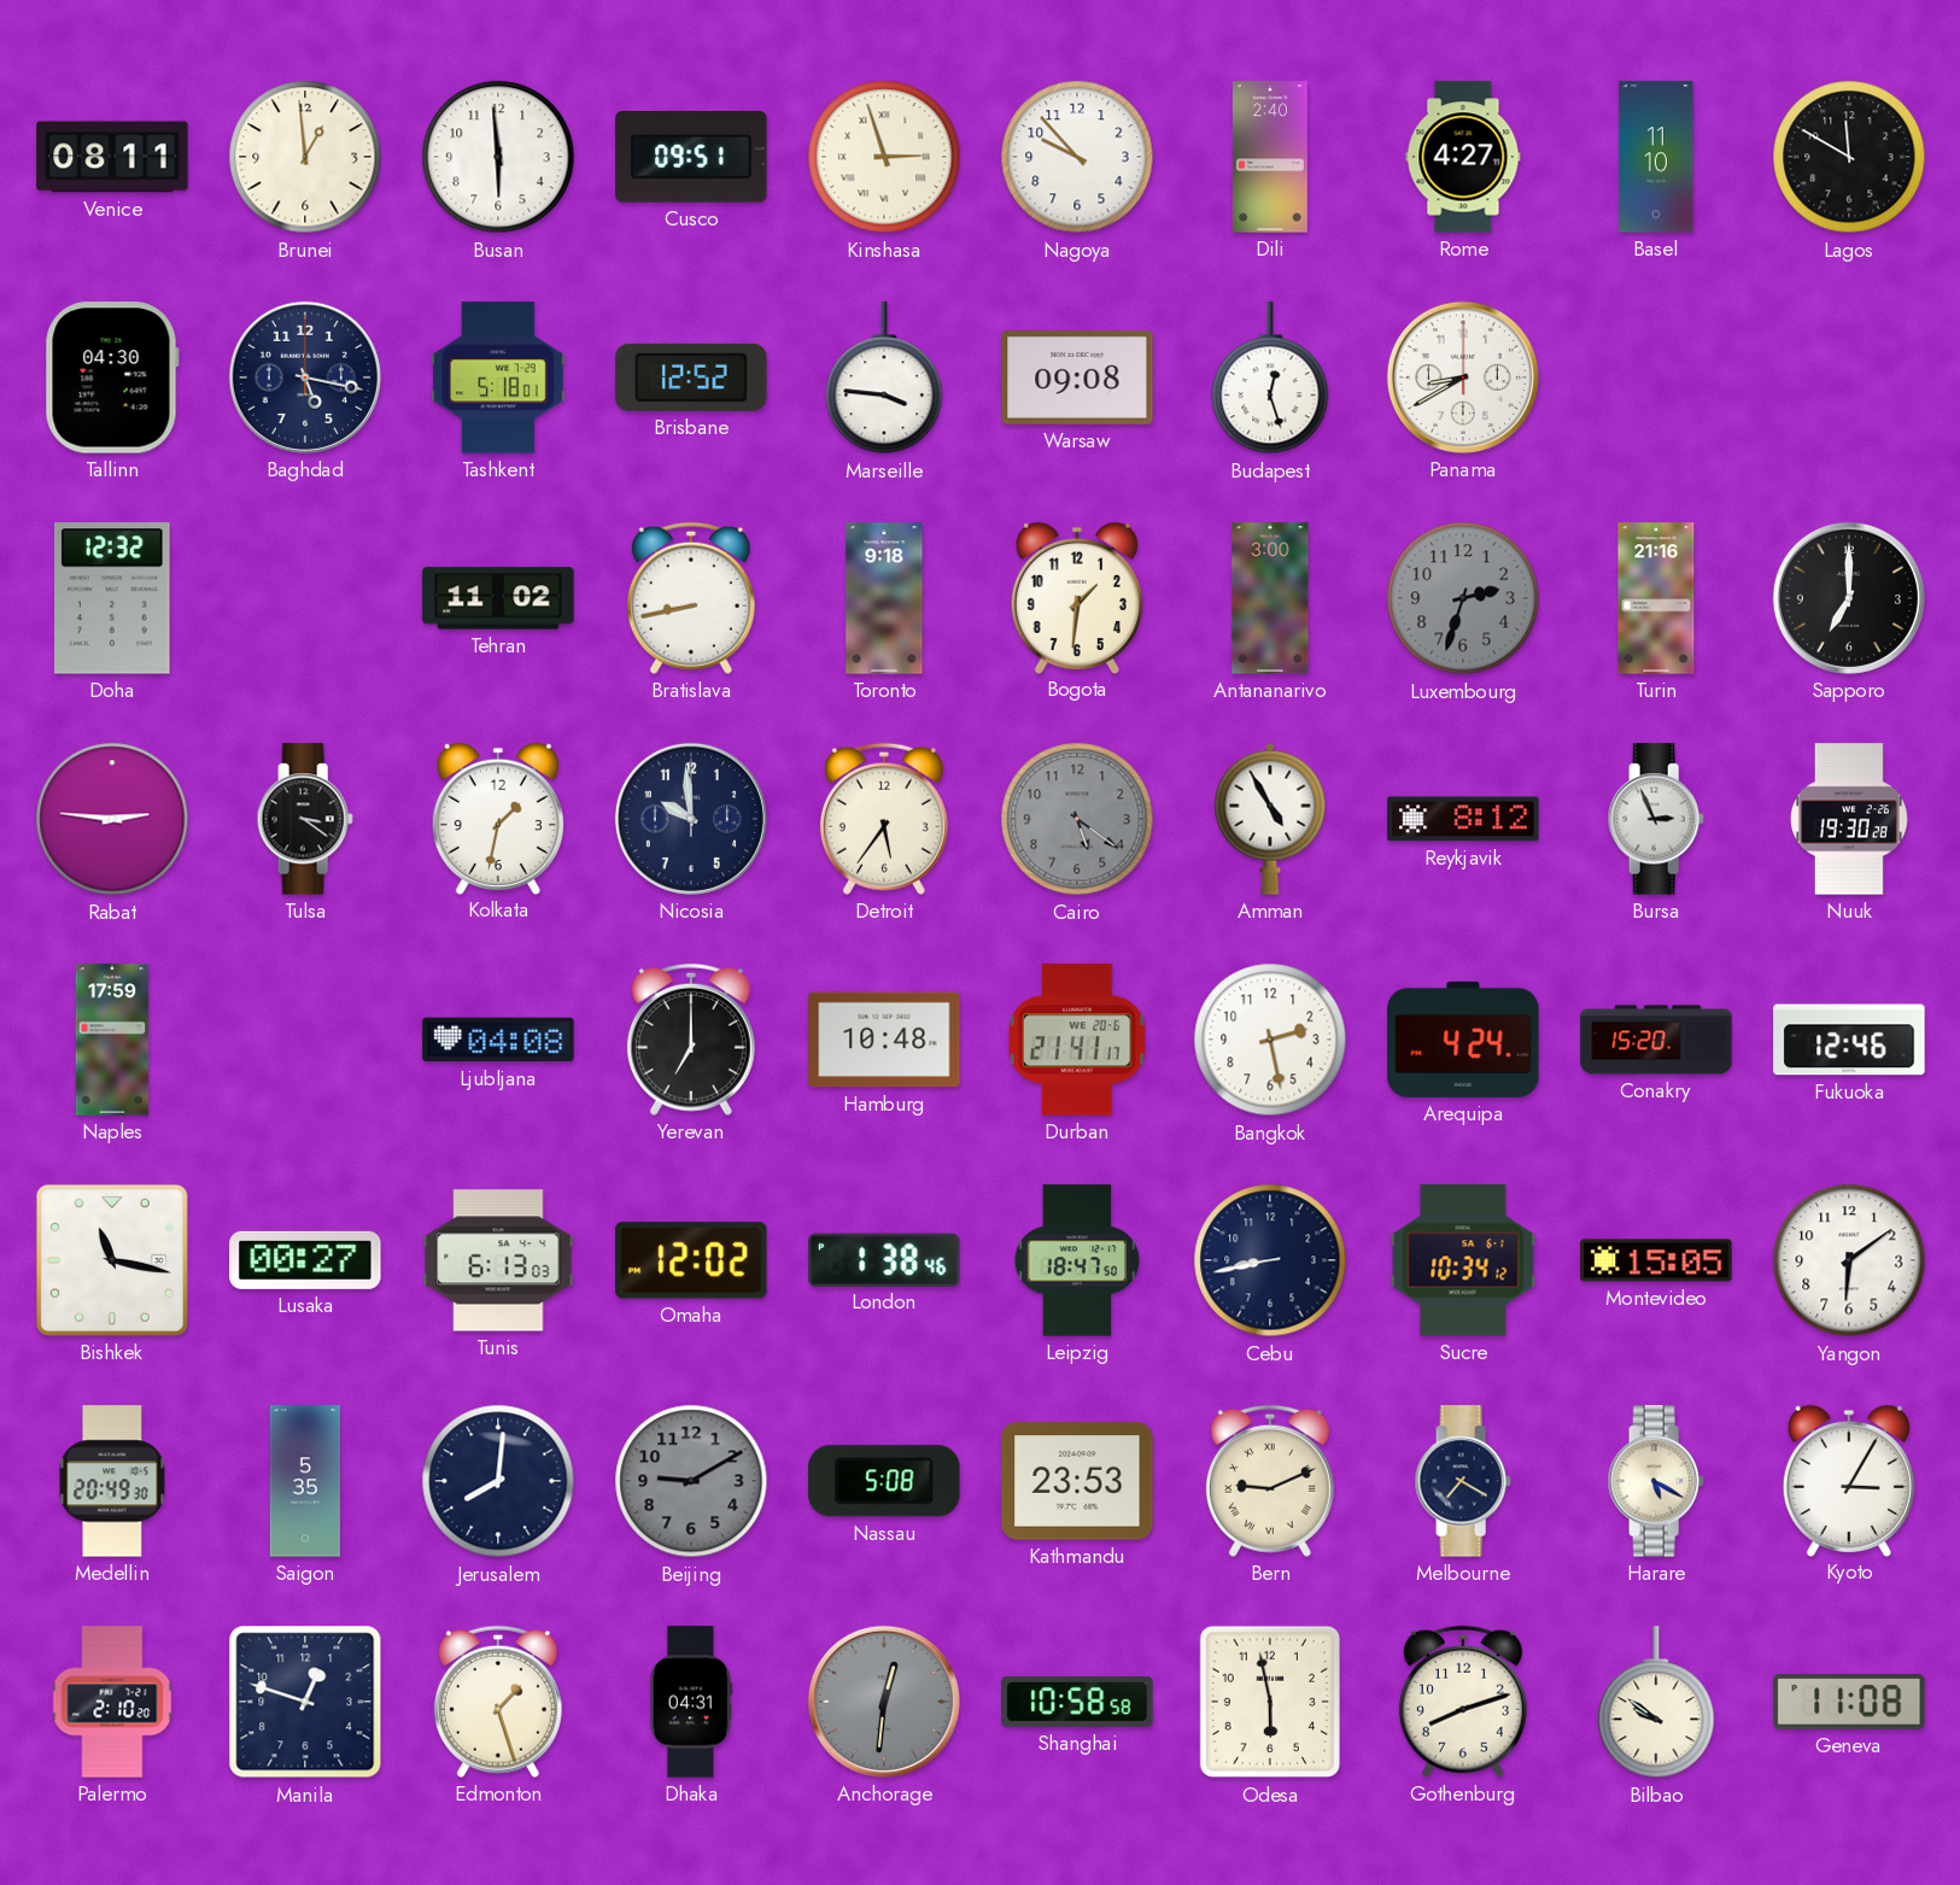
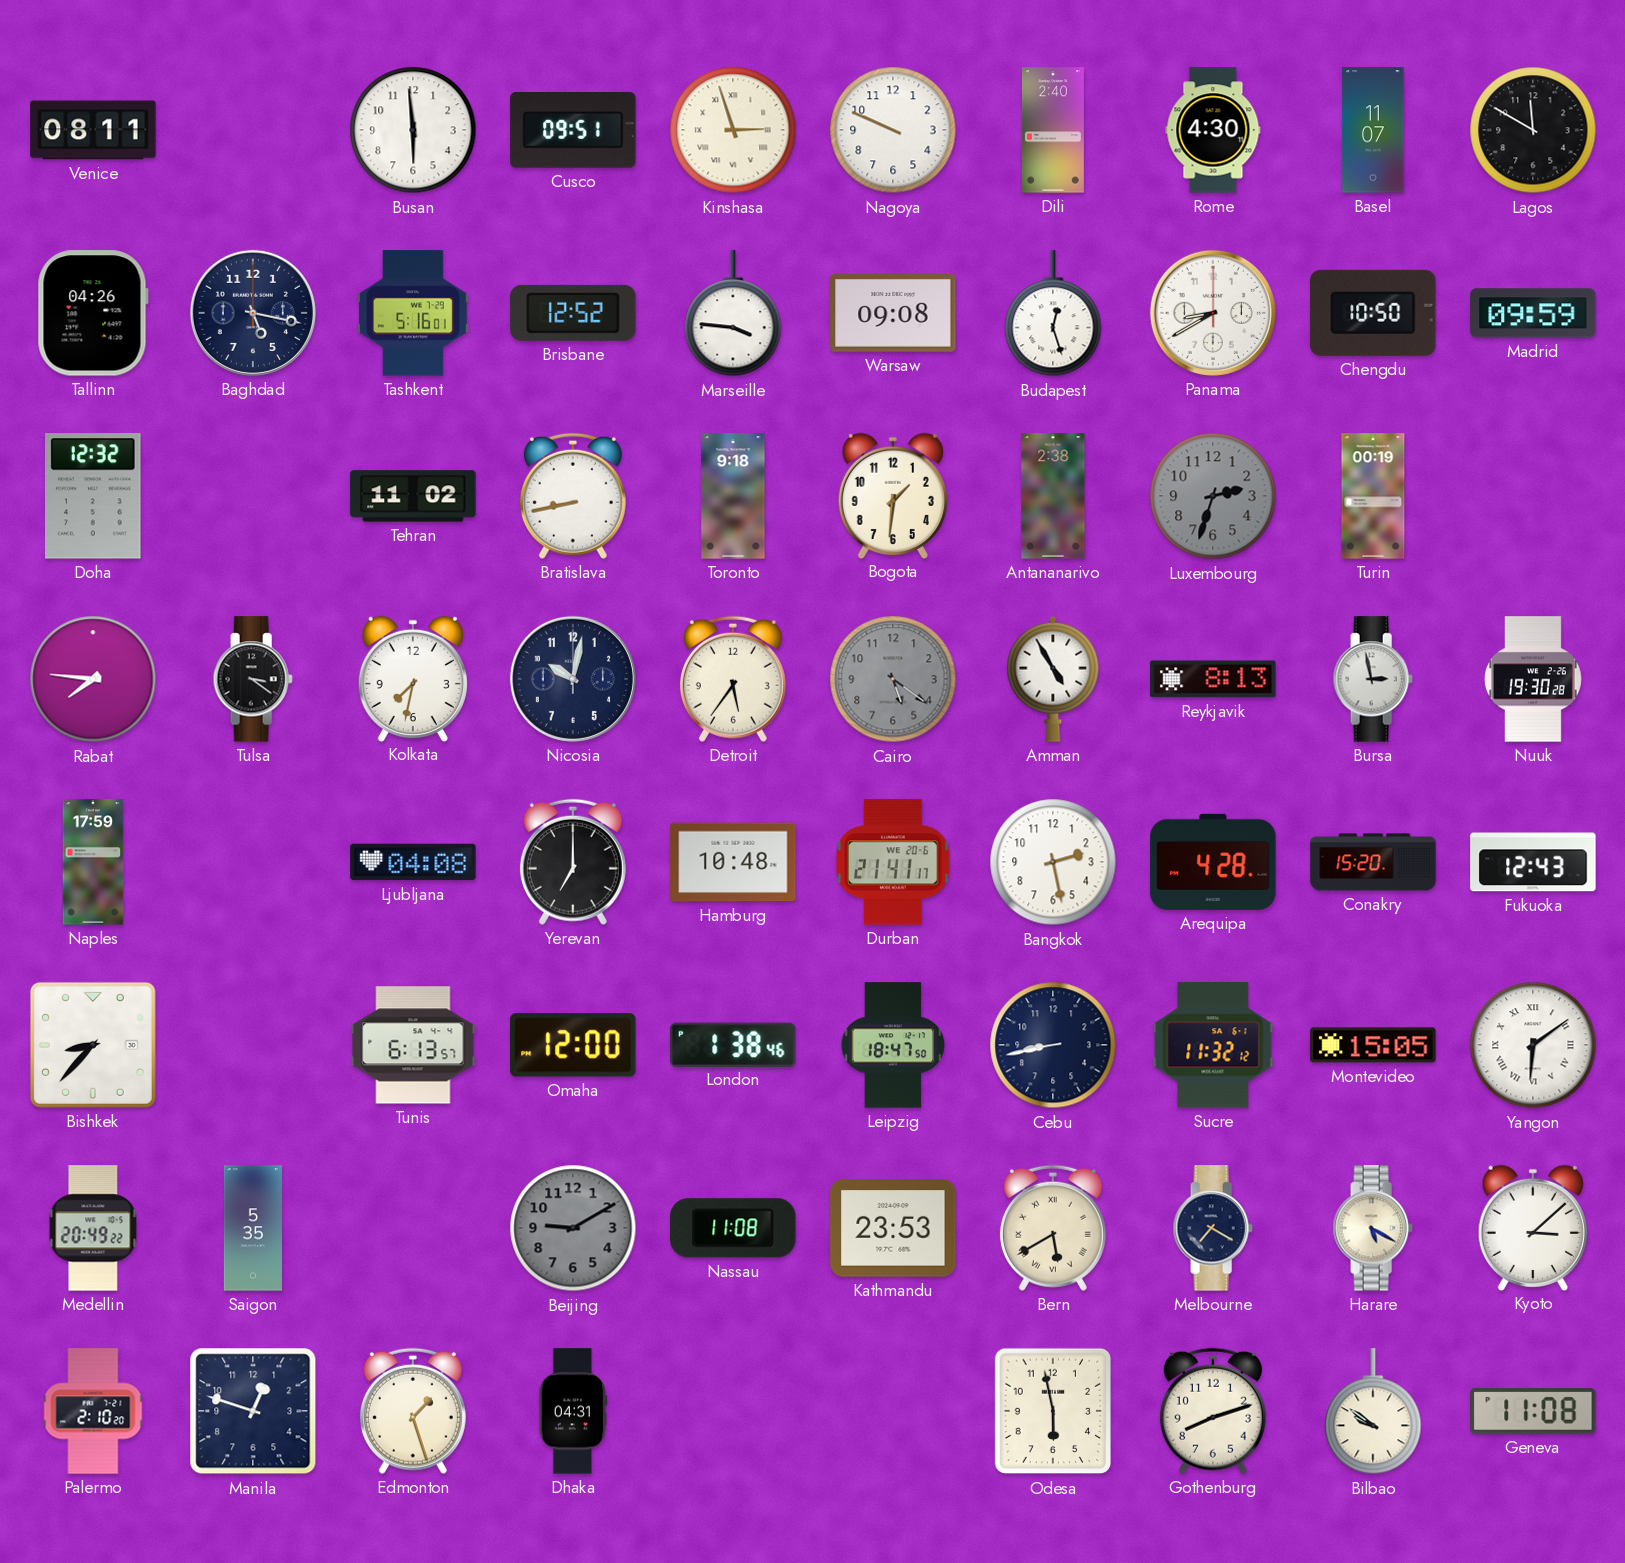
Brunei: 12:59 -> none (305, 157)
Nagoya: 9:53 -> 9:49 (893, 130)
Rome: 4:27 -> 4:30 (1213, 130)
Basel: 11:10 -> 11:07 (1373, 130)
Tallinn: 04:30 -> 04:26 (93, 313)
Tashkent: 5:18 -> 5:16 (414, 313)
Chengdu: none -> 10:50 (1373, 313)
Madrid: none -> 09:59 (1533, 313)
Antananarivo: 3:00 -> 2:38 (1053, 496)
Turin: 21:16 -> 00:19 (1373, 496)
Sapporo: 7:00 -> none (1849, 598)
Rabat: 2:46 -> 7:46 (93, 679)
Kolkata: 1:32 -> 7:32 (413, 678)
Nicosia: 9:59 -> 10:02 (573, 679)
Reykjavik: 8:12 -> 8:13 (1213, 679)
Bursa: 2:56 -> 2:58 (1373, 679)
Arequipa: 4:24 -> 4:28 (1213, 862)
Fukuoka: 12:46 -> 12:43 (1533, 862)
Bishkek: 11:17 -> 8:37 (93, 1045)
Lusaka: 00:27 -> none (305, 1260)
Tunis: 6:13:03 -> 6:13:57 (413, 1045)
Omaha: 12:02 -> 12:00 (573, 1045)
Sucre: 10:34 -> 11:32 (1213, 1045)
Yangon numerals: Arabic -> Roman (1533, 1045)
Medellin: 20:49:30 -> 20:49:22 (93, 1228)
Jerusalem: 8:01 -> none (498, 1481)
Nassau: 5:08 -> 11:08 (733, 1228)
Bern: 9:11 -> 5:40 (1053, 1228)
Kyoto: 3:05 -> 3:08 (1533, 1227)
Anchorage: 12:31 -> none (884, 1702)
Shanghai: 10:58 -> none (1077, 1702)
